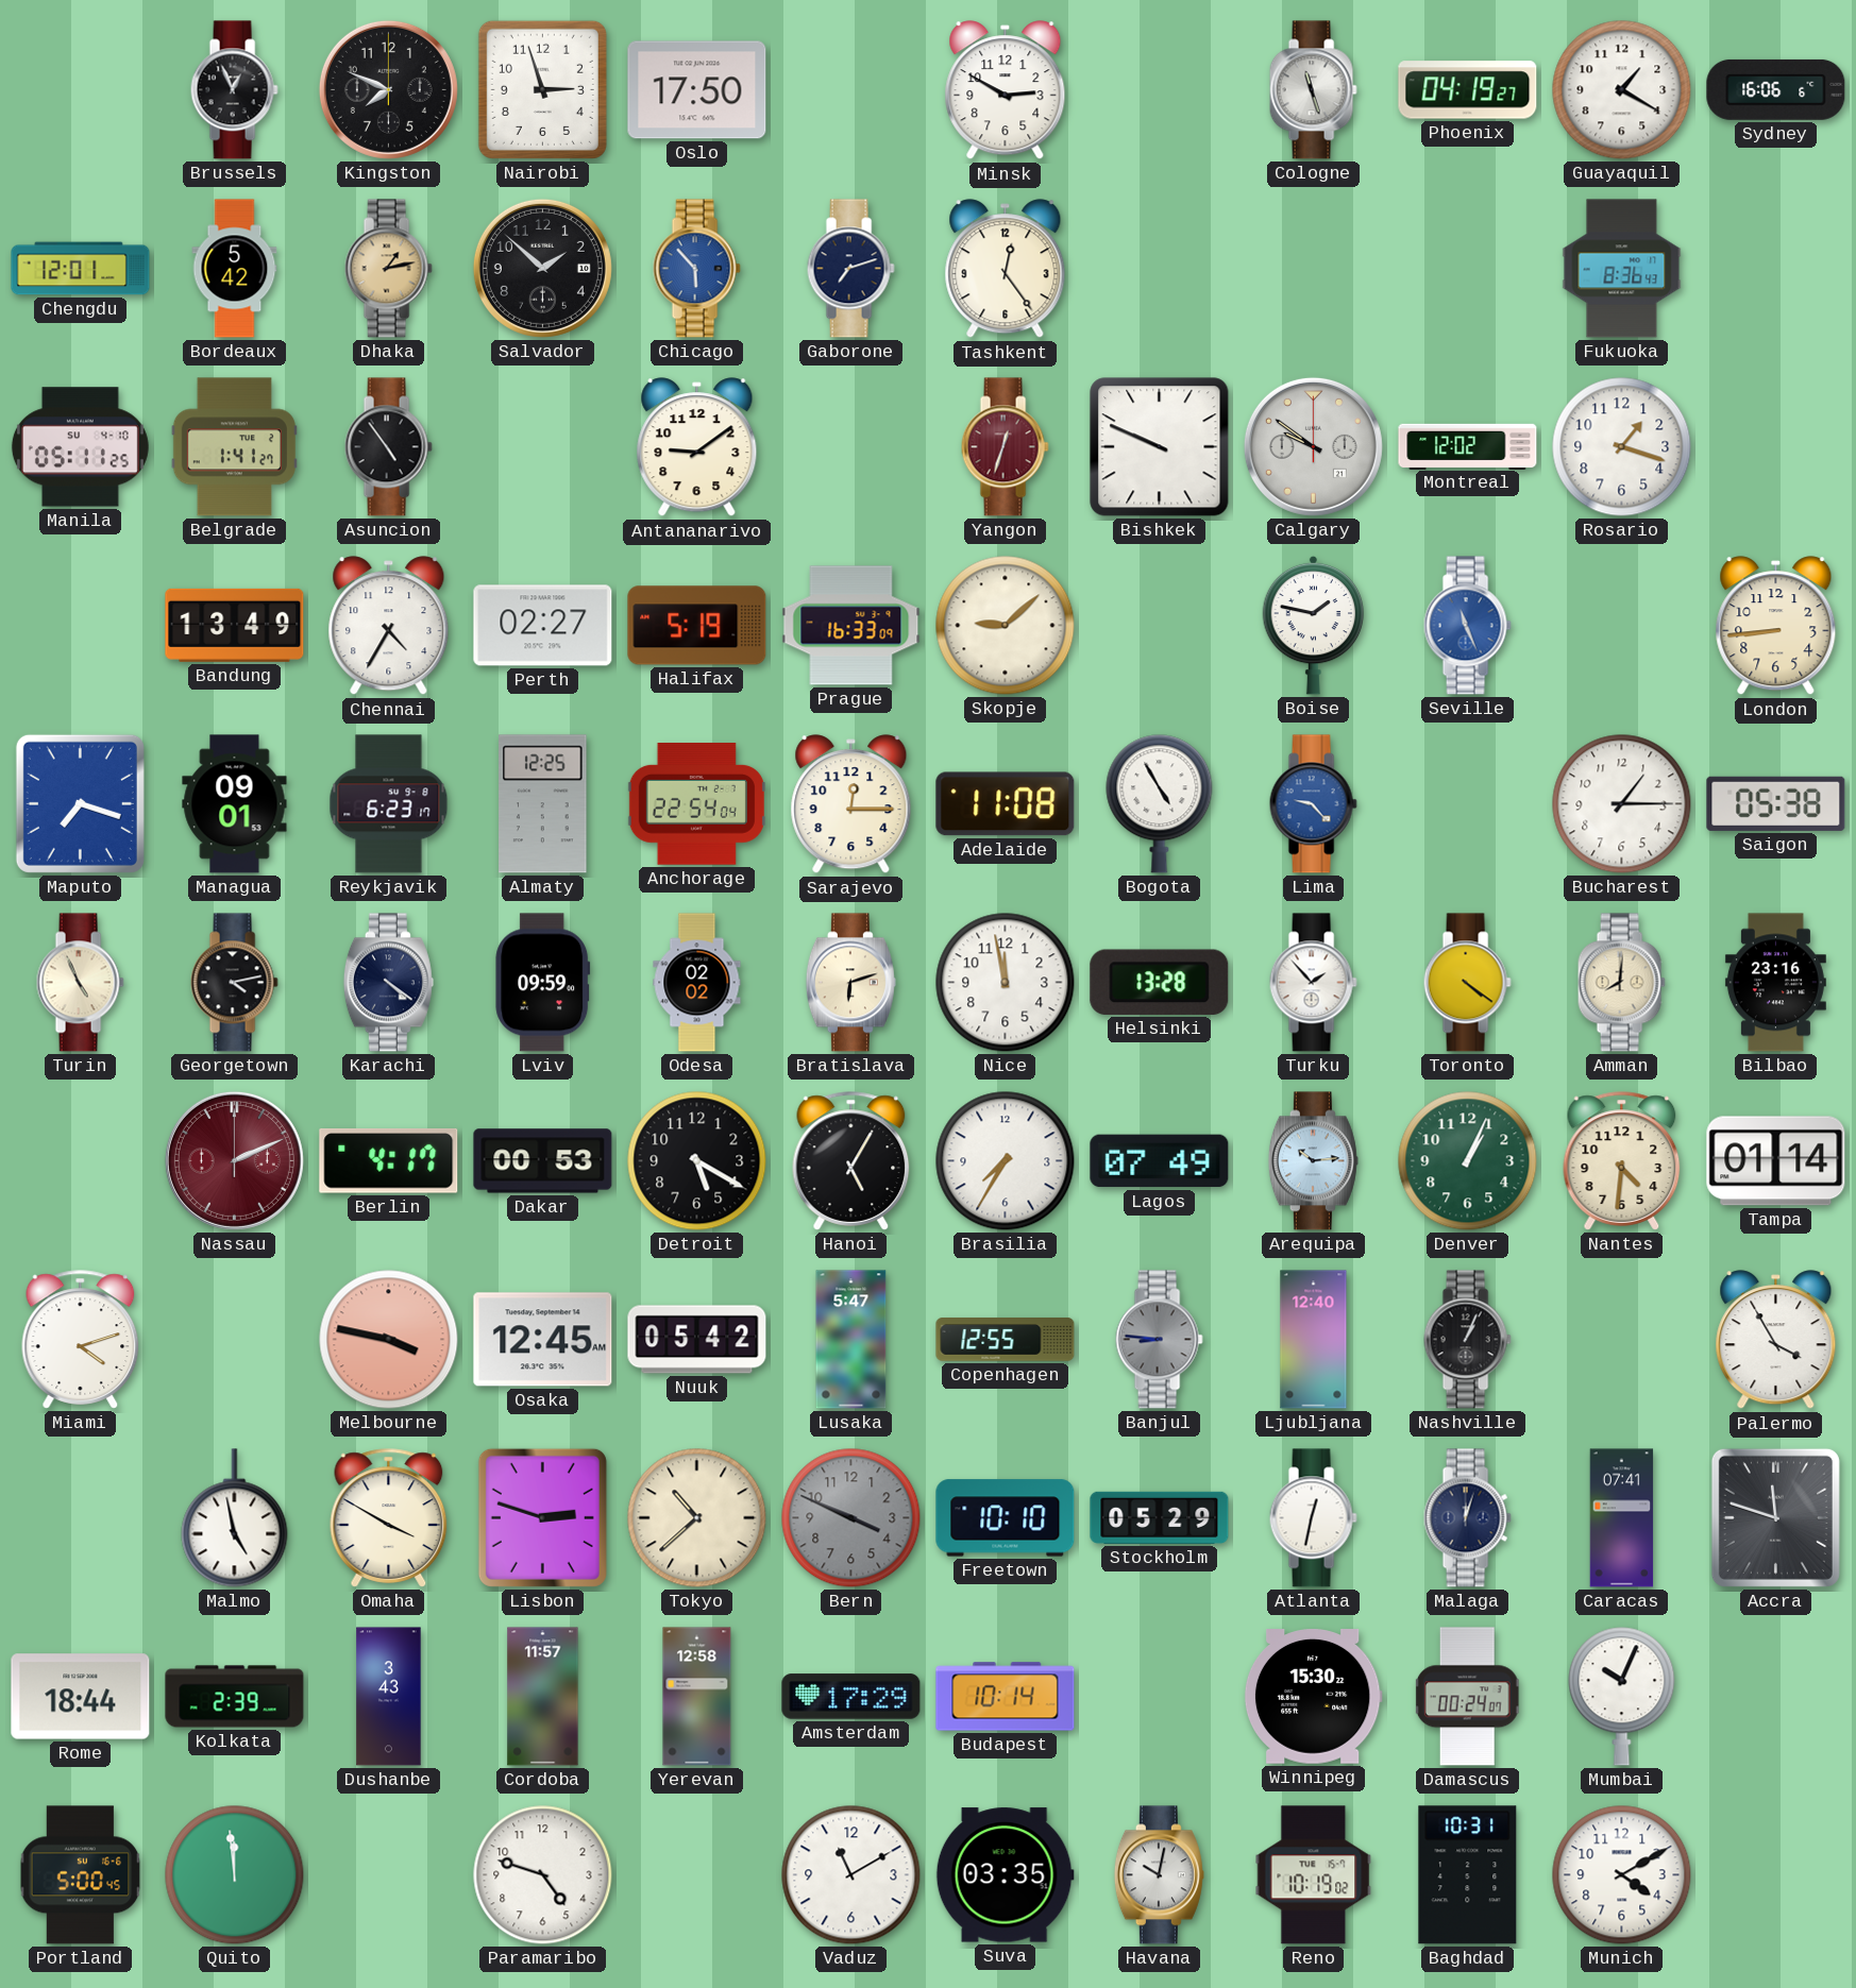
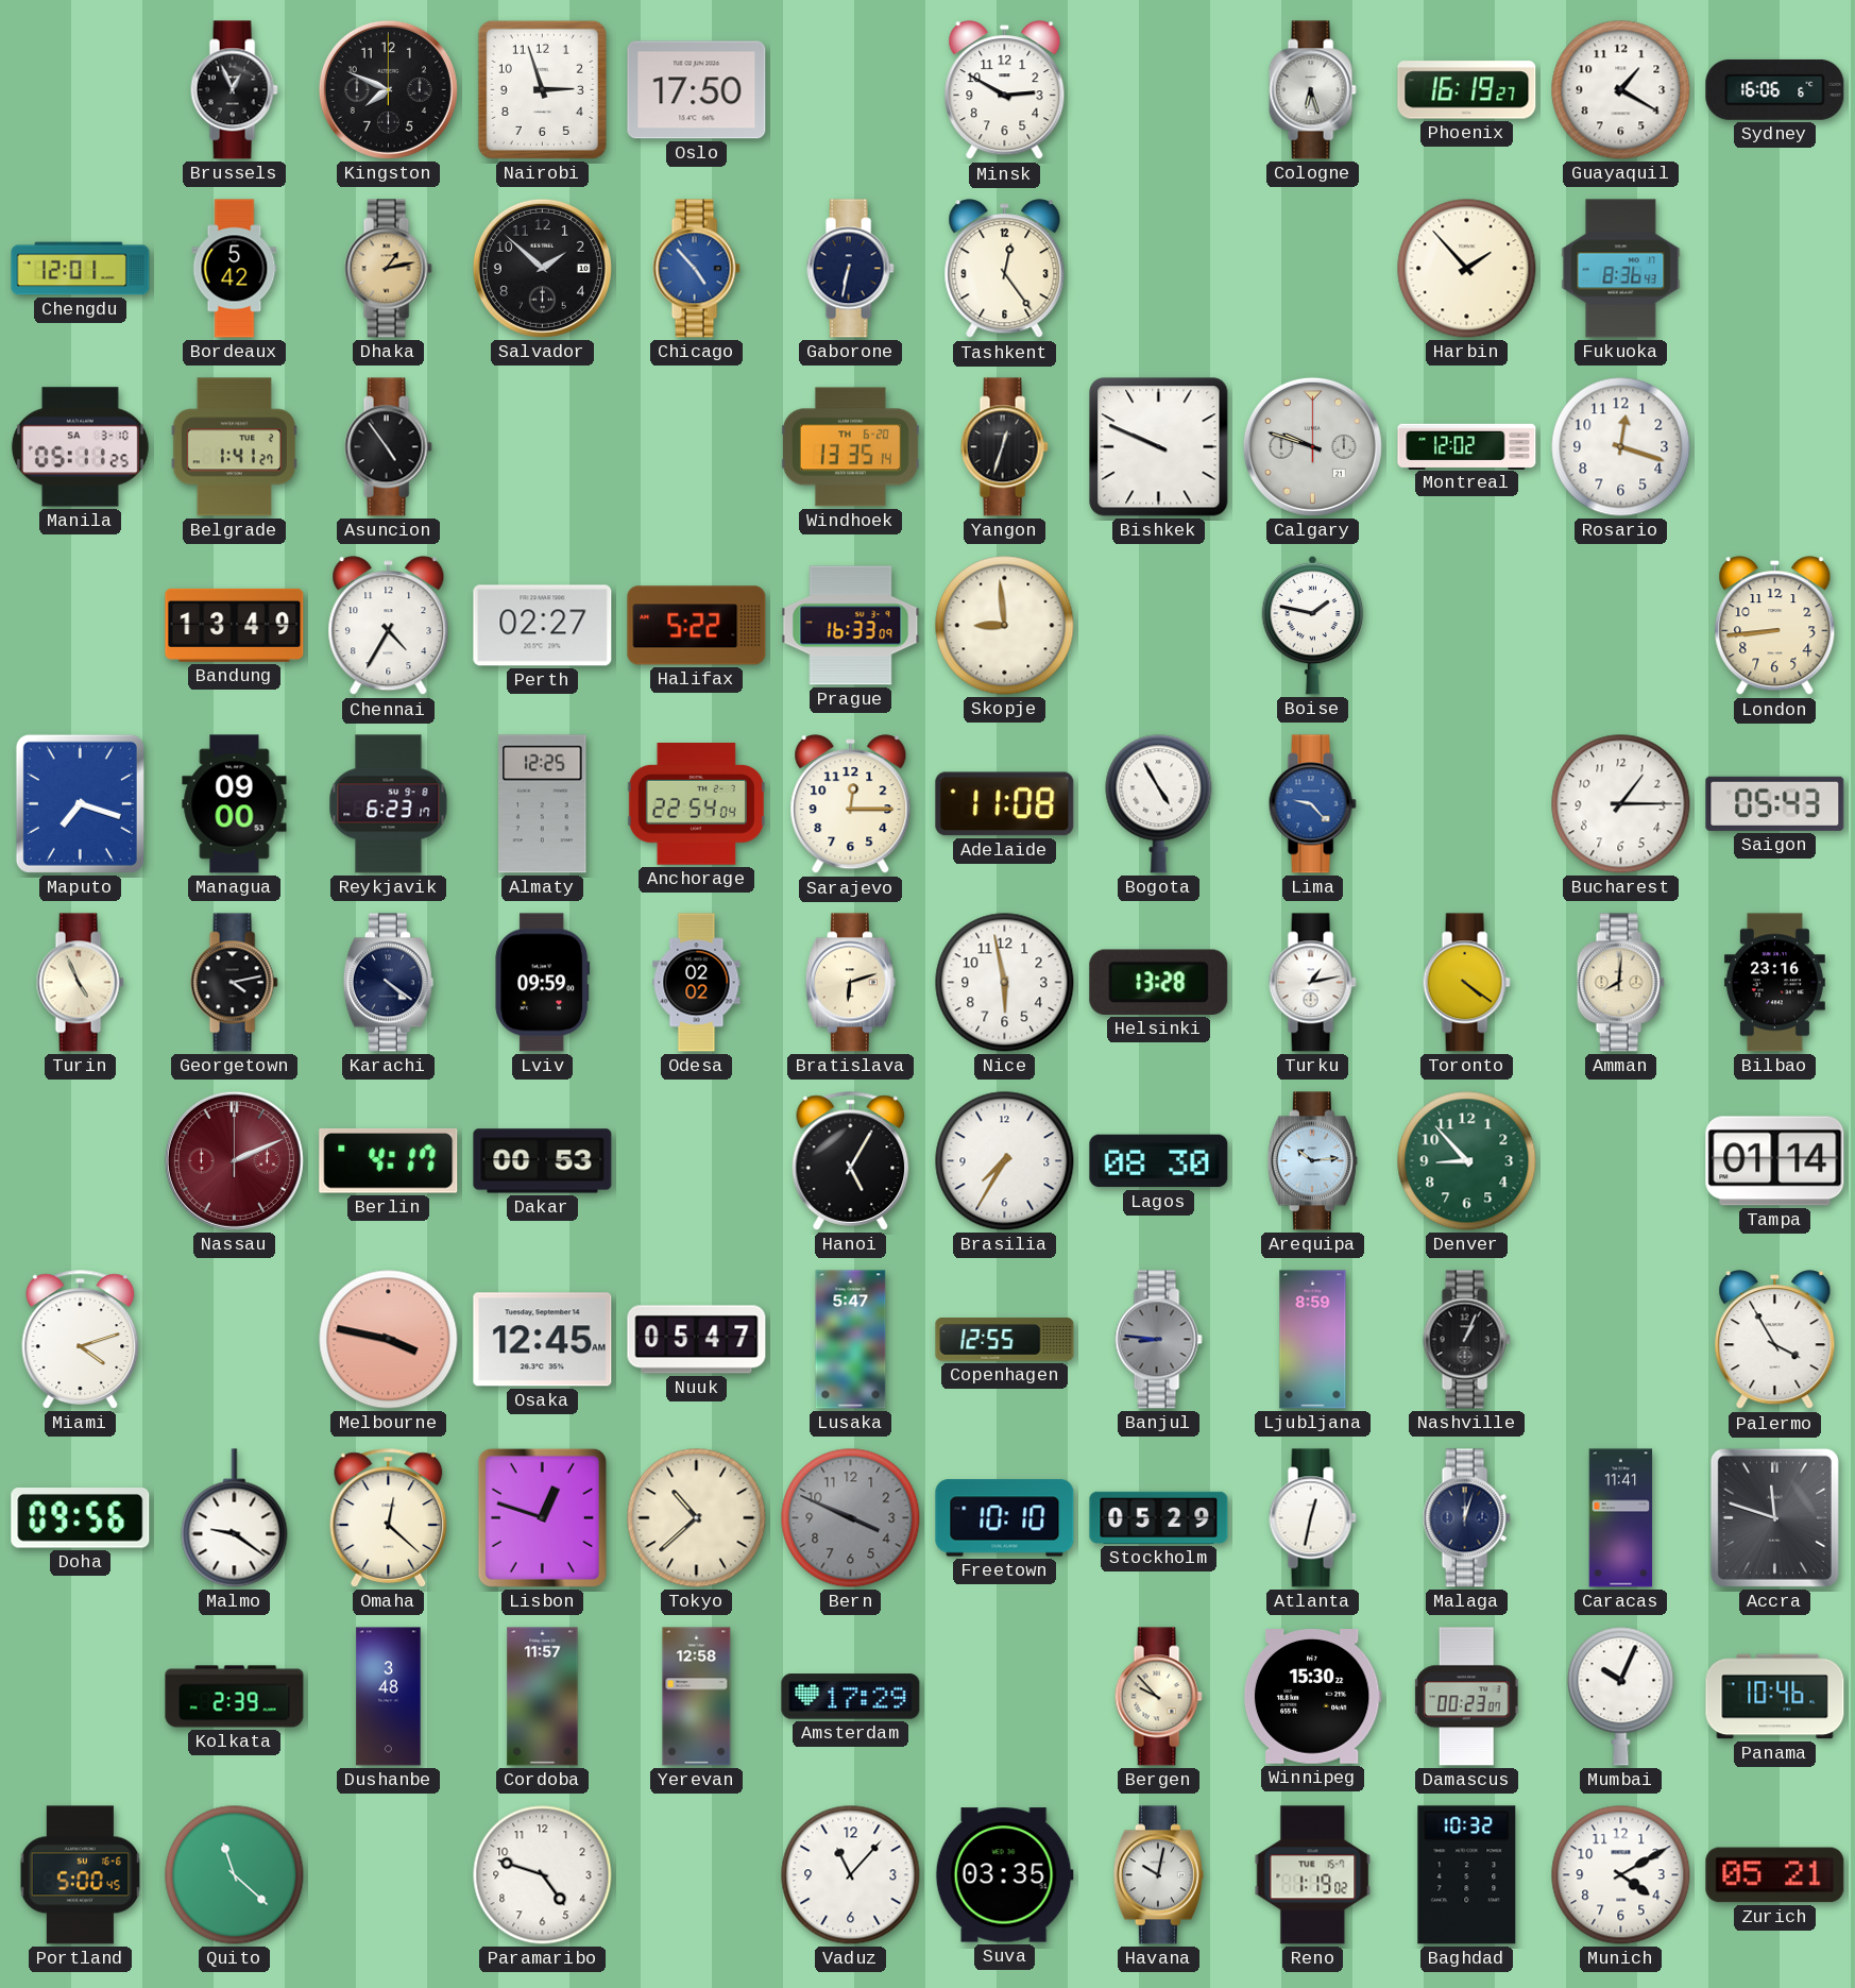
Cologne: 11:27 -> 6:27 (1312, 90)
Phoenix: 04:19 -> 16:19 (1467, 90)
Chicago: 5:53 -> 4:53 (696, 269)
Gaborone: 7:12 -> 6:32 (850, 269)
Harbin: none -> 1:53 (1467, 269)
Manila date: SU 4-10 -> SA 3-10 (80, 447)
Antananarivo: 9:09 -> none (697, 447)
Windhoek: none -> 13:35 (850, 447)
Yangon dial: burgundy -> black (1004, 447)
Calgary: 9:51 -> 9:48 (1312, 446)
Rosario: 1:18 -> 12:18 (1621, 447)
Halifax: 5:19 -> 5:22 (697, 626)
Skopje: 9:08 -> 8:59 (1005, 626)
Seville: 11:26 -> none (1467, 626)
Managua: 09:01 -> 09:00 (235, 804)
Saigon: 05:38 -> 05:43 (1775, 803)
Nice: 11:58 -> 5:58 (1005, 983)
Turku: 1:53 -> 1:13 (1312, 983)
Detroit: 5:20 -> none (697, 1161)
Lagos: 07:49 -> 08:30 (1159, 1161)
Denver: 1:04 -> 8:53 (1467, 1161)
Nantes: 4:31 -> none (1622, 1161)
Nuuk: 05:42 -> 05:47 (697, 1340)
Ljubljana: 12:40 -> 8:59 (1313, 1340)
Doha: none -> 09:56 (81, 1518)
Malmo: 4:58 -> 9:21 (235, 1518)
Omaha: 3:50 -> 12:22 (389, 1518)
Lisbon: 2:48 -> 12:48 (542, 1517)
Caracas: 07:41 -> 11:41 (1621, 1518)
Rome: 18:44 -> none (81, 1697)
Dushanbe: 3:43 -> 3:48 (389, 1697)
Budapest: 10:14 -> none (1006, 1697)
Bergen: none -> 9:53 (1158, 1697)
Damascus: 00:24 -> 00:23 (1466, 1697)
Panama: none -> 10:46 (1775, 1697)
Quito: 11:59 -> 11:22 (235, 1875)
Vaduz: 11:10 -> 11:07 (851, 1875)
Reno: 10:19 -> 1:19 (1313, 1875)
Baghdad: 10:31 -> 10:32 (1467, 1875)
Zurich: none -> 05:21 (1775, 1875)
